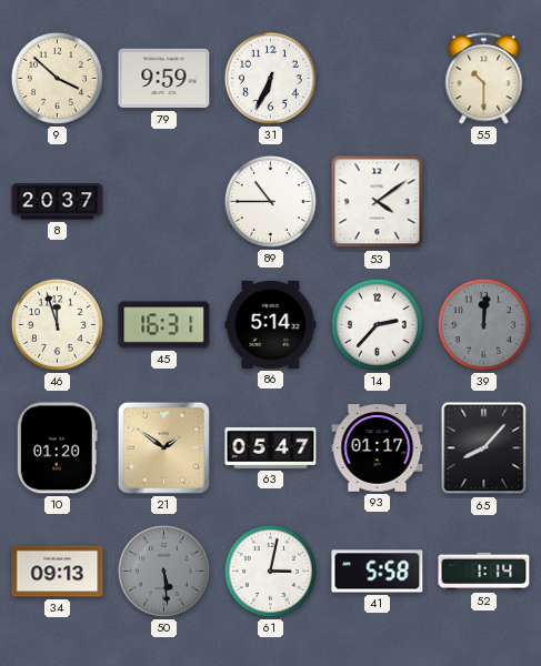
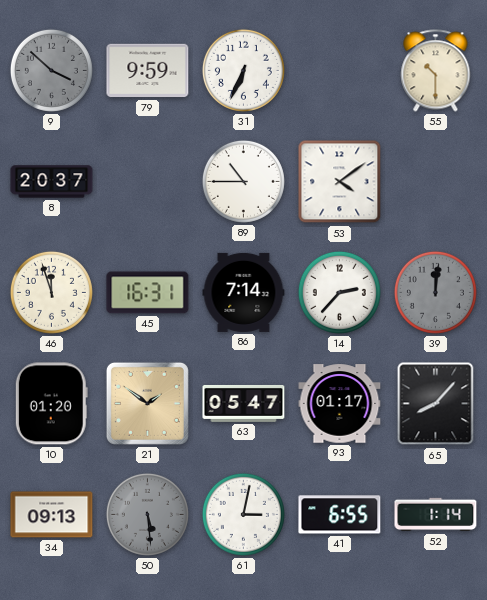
9 dial: cream -> grey (51, 70)
86: 5:14 -> 7:14 (244, 292)
41: 5:58 -> 6:55 (340, 515)
